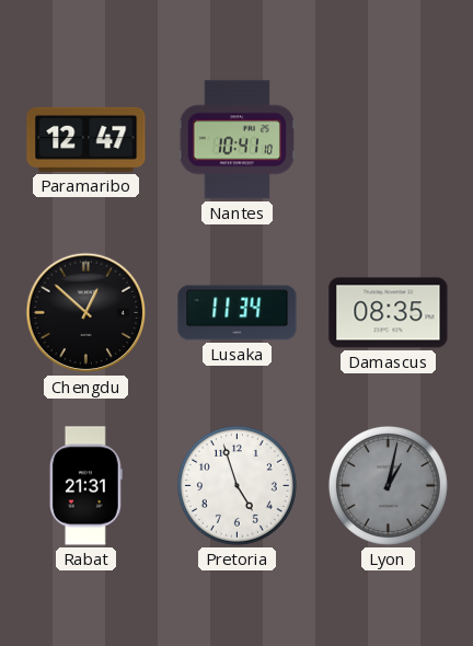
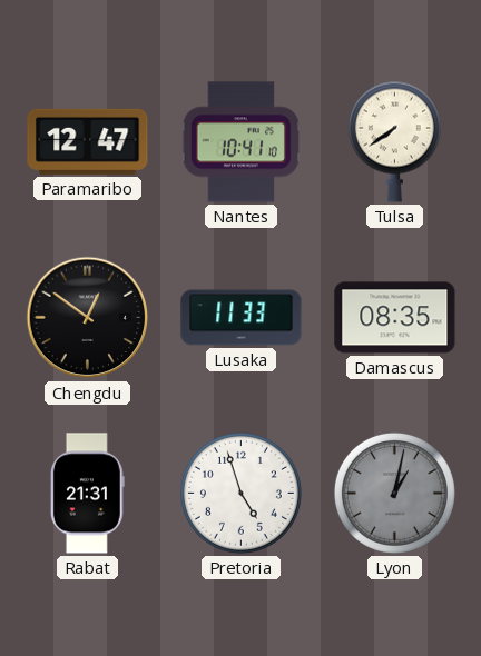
Tulsa: none -> 7:39 (394, 141)
Chengdu: 12:52 -> 12:51 (88, 318)
Lusaka: 11:34 -> 11:33 (242, 318)
